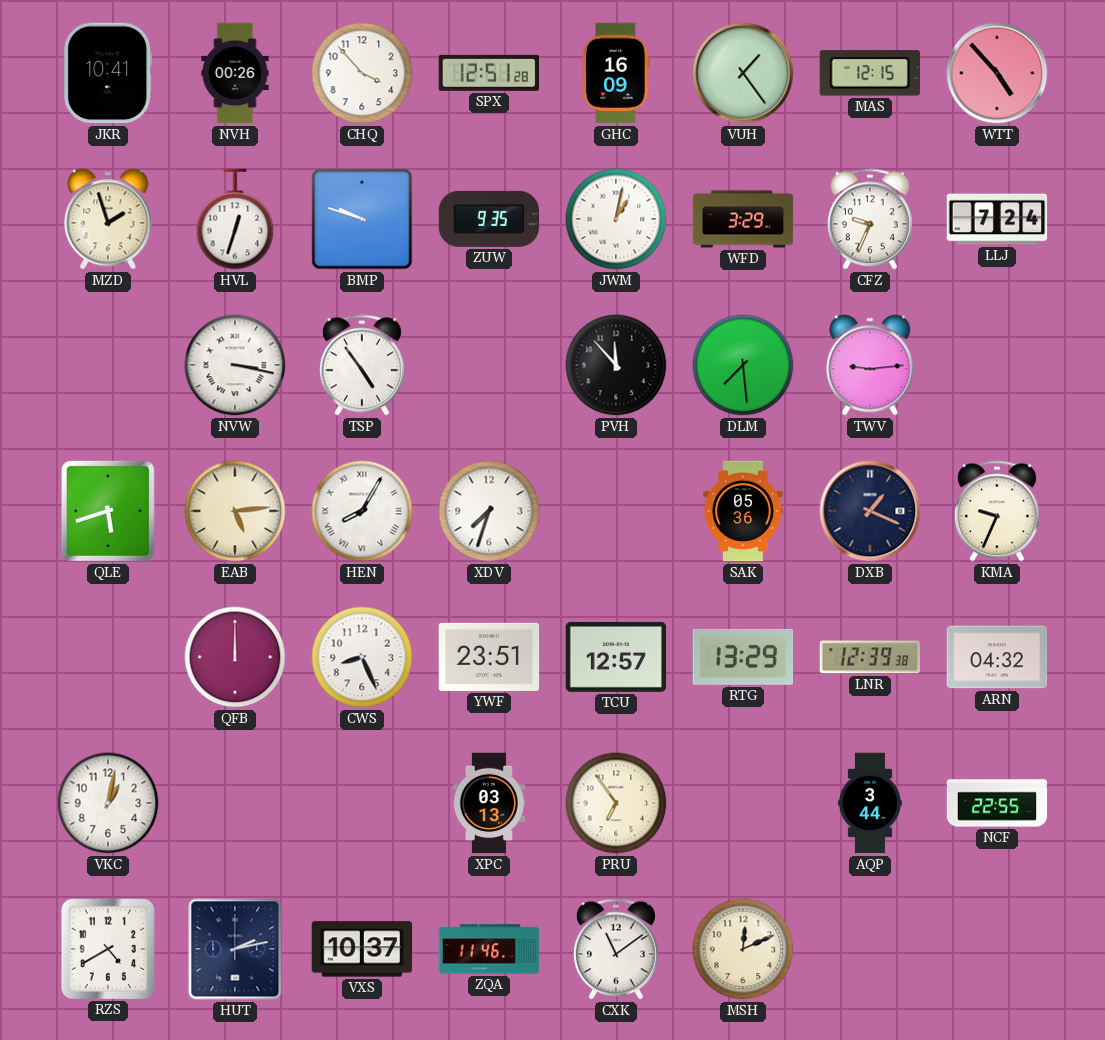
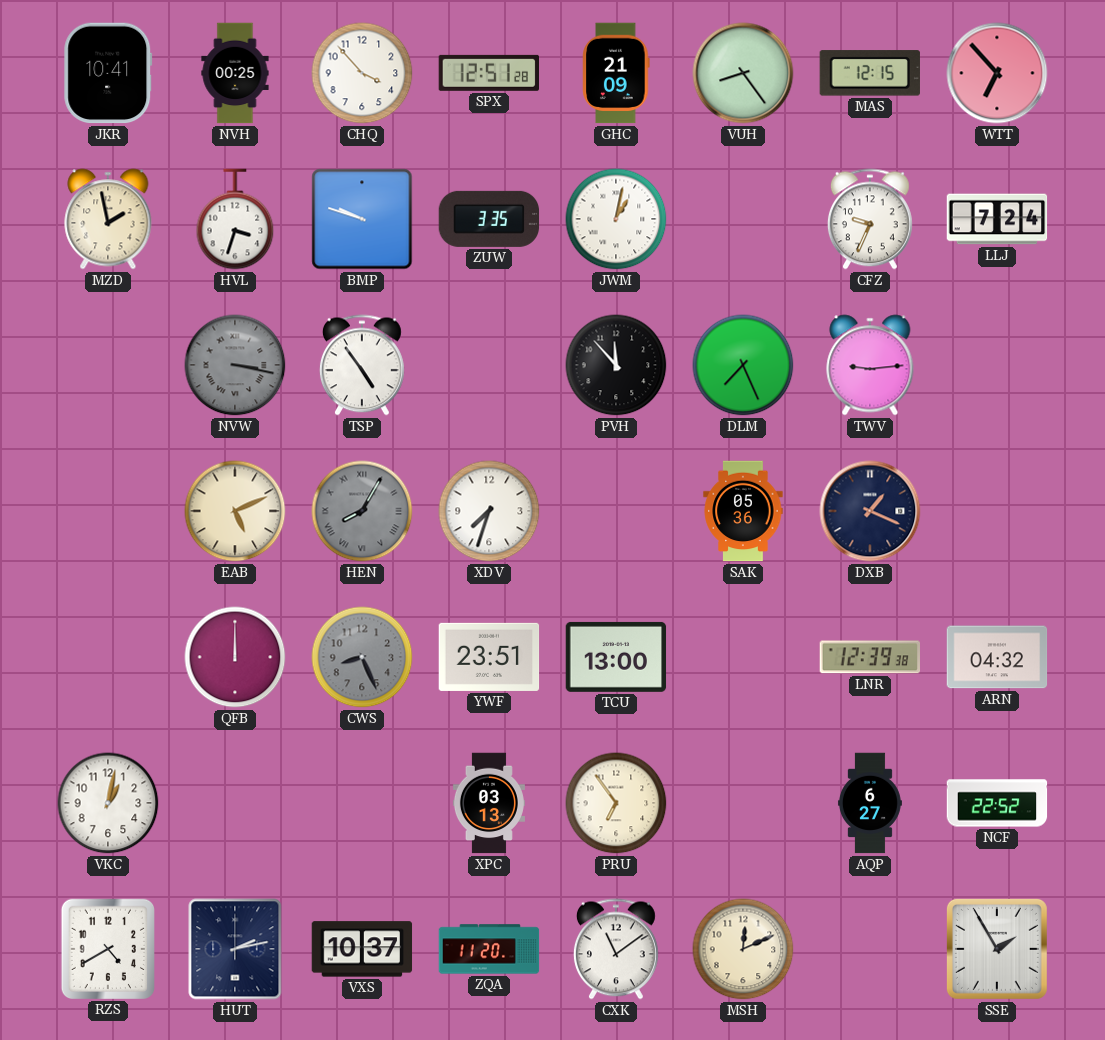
NVH: 00:26 -> 00:25 (235, 73)
GHC: 16:09 -> 21:09 (616, 73)
VUH: 1:24 -> 8:24 (743, 73)
WTT: 4:53 -> 6:53 (997, 73)
MZD: 1:57 -> 1:58 (108, 219)
HVL: 12:33 -> 3:33 (235, 219)
ZUW: 9:35 -> 3:35 (489, 219)
WFD: 3:29 -> none (743, 219)
NVW dial: white -> grey (235, 365)
DLM: 7:29 -> 7:26 (743, 365)
QLE: 5:42 -> none (108, 511)
EAB: 5:14 -> 5:11 (235, 511)
HEN dial: white -> grey (362, 511)
KMA: 9:34 -> none (997, 511)
CWS dial: white -> grey (362, 657)
TCU: 12:57 -> 13:00 (616, 657)
RTG: 13:29 -> none (743, 657)
AQP: 3:44 -> 6:27 (870, 803)
NCF: 22:55 -> 22:52 (997, 803)
ZQA: 11:46 -> 11:20 (489, 949)
SSE: none -> 1:55 (997, 949)
